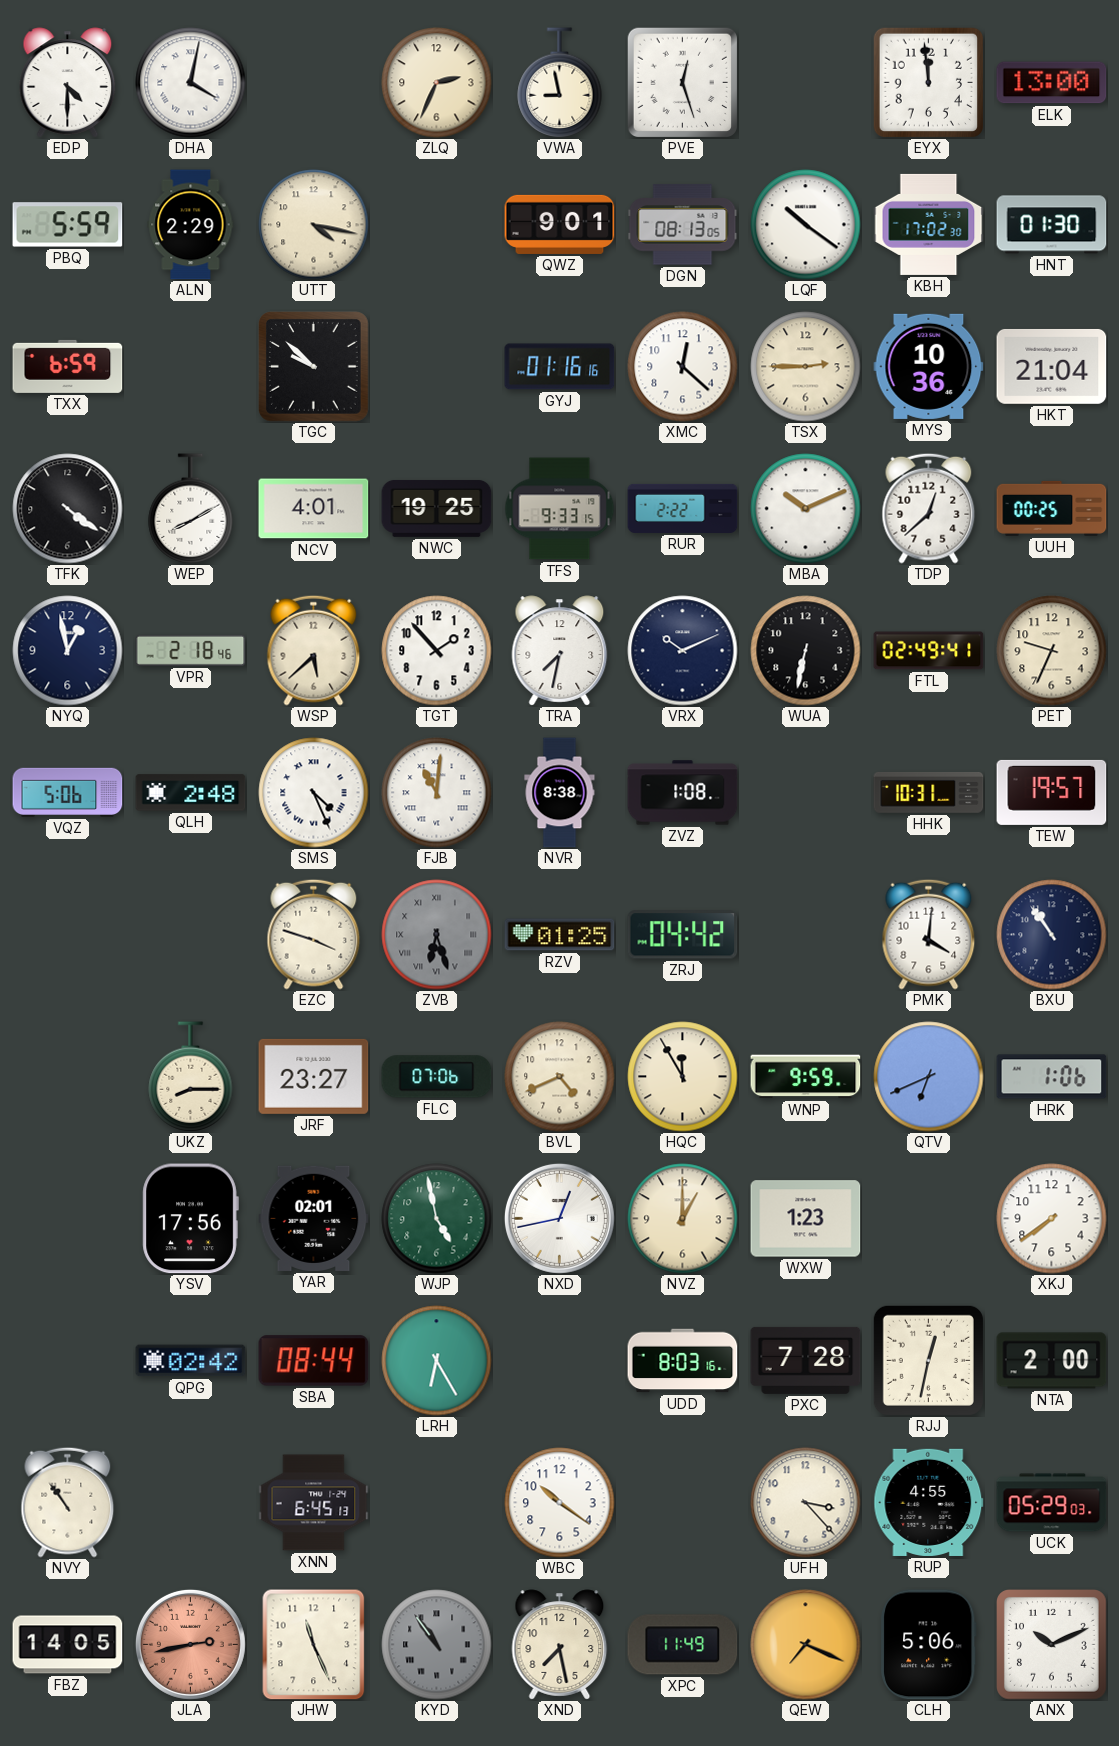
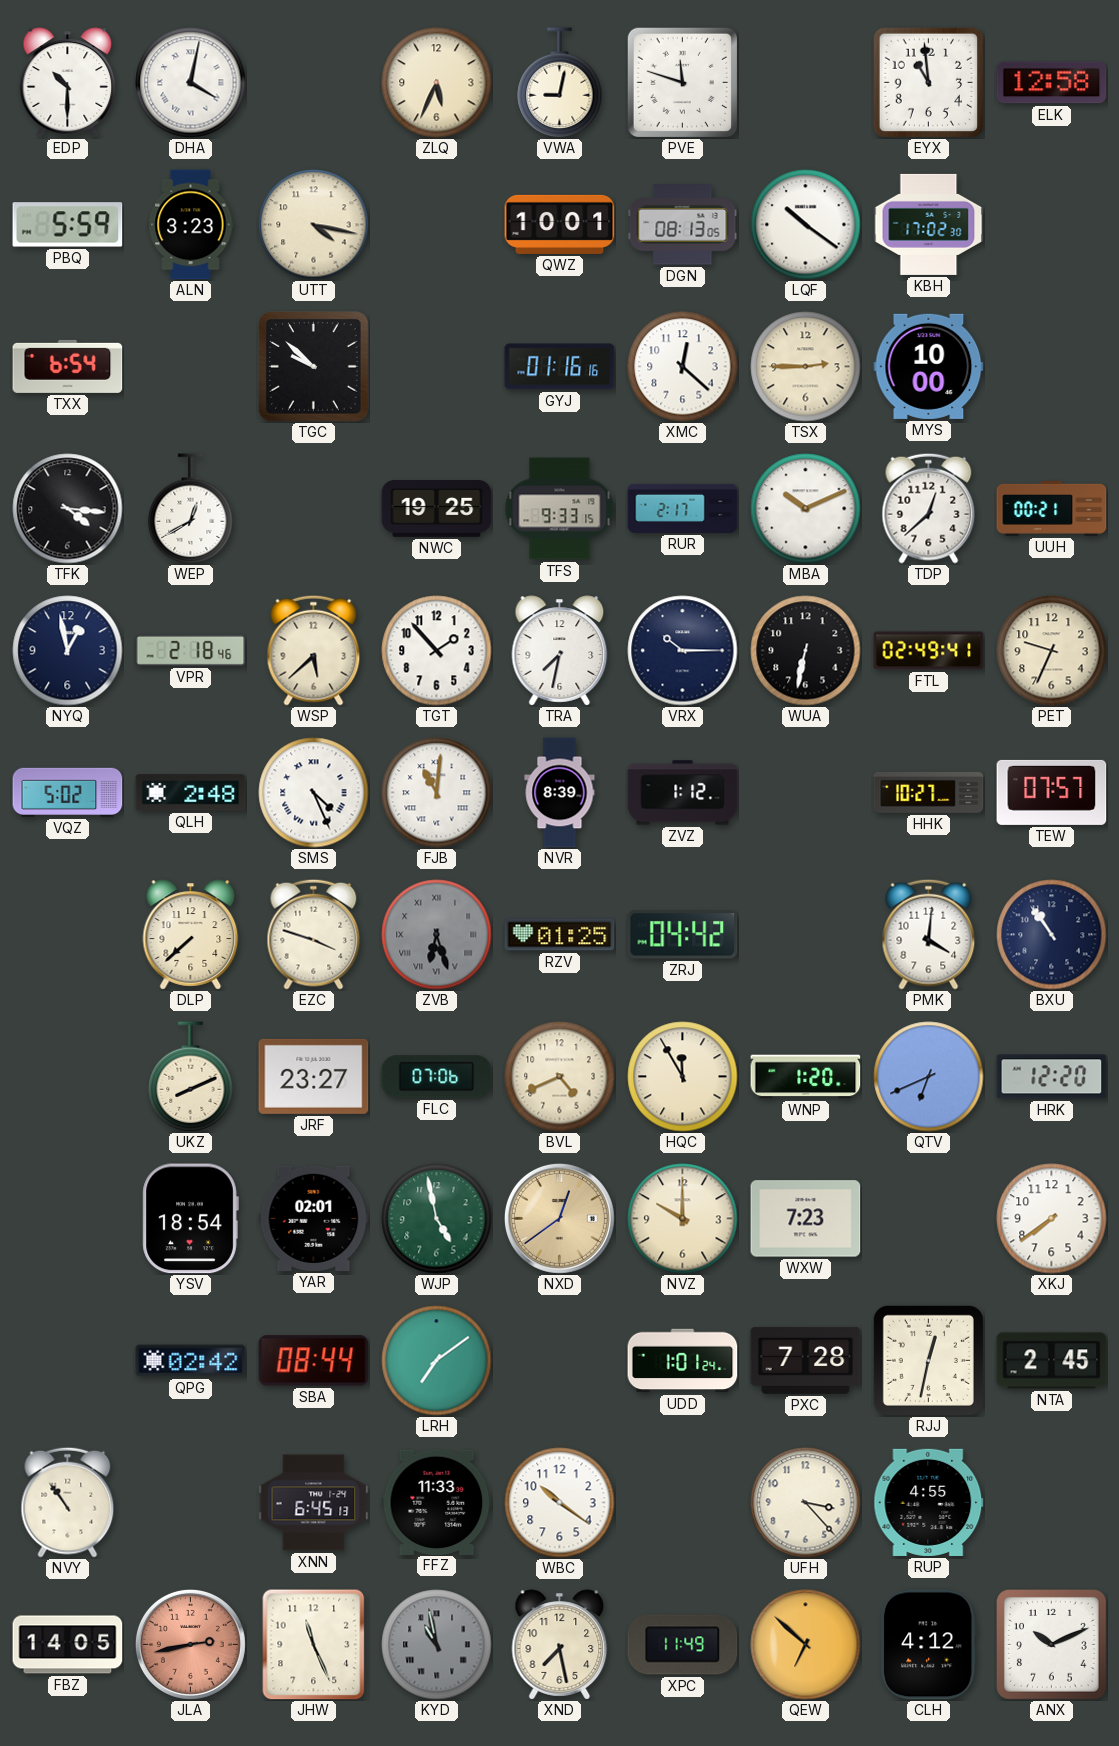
EDP: 4:30 -> 10:30 (68, 83)
ZLQ: 2:34 -> 5:34 (437, 83)
VWA: 8:58 -> 9:02 (560, 82)
PVE: 12:27 -> 11:48 (682, 82)
EYX: 11:59 -> 10:59 (928, 82)
ELK: 13:00 -> 12:58 (1052, 83)
ALN: 2:29 -> 3:23 (191, 225)
QWZ: 9:01 -> 10:01 (560, 224)
HNT: 01:30 -> none (1052, 225)
TXX: 6:59 -> 6:54 (68, 366)
MYS: 10:36 -> 10:00 (929, 366)
HKT: 21:04 -> none (1052, 366)
TFK: 4:21 -> 4:16 (68, 509)
WEP: 8:10 -> 12:40 (191, 508)
NCV: 4:01 -> none (314, 509)
RUR: 2:22 -> 2:17 (683, 508)
UUH: 00:25 -> 00:21 (1052, 508)
VRX: 10:11 -> 10:15 (683, 651)
VQZ: 5:06 -> 5:02 (68, 792)
NVR: 8:38 -> 8:39 (560, 793)
ZVZ: 1:08 -> 1:12 (683, 793)
HHK: 10:31 -> 10:27 (929, 792)
TEW: 19:57 -> 07:57 (1052, 792)
DLP: none -> 7:38 (191, 935)
UKZ: 8:15 -> 8:11 (191, 1076)
WNP: 9:59 -> 1:20 (806, 1077)
HRK: 1:06 -> 12:20 (1052, 1077)
YSV: 17:56 -> 18:54 (190, 1219)
NXD: 12:43 -> 12:39 (559, 1218)
NXD dial: white -> champagne (559, 1218)
NVZ: 1:00 -> 10:00 (683, 1219)
WXW: 1:23 -> 7:23 (806, 1219)
LRH: 6:25 -> 7:09 (437, 1361)
UDD: 8:03 -> 1:01 (683, 1361)
NTA: 2:00 -> 2:45 (1052, 1361)
FFZ: none -> 11:33 (437, 1502)
UCK: 05:29 -> none (1052, 1503)
KYD: 10:54 -> 10:58 (437, 1645)
QEW: 7:19 -> 6:52 (806, 1645)
CLH: 5:06 -> 4:12 (928, 1645)
